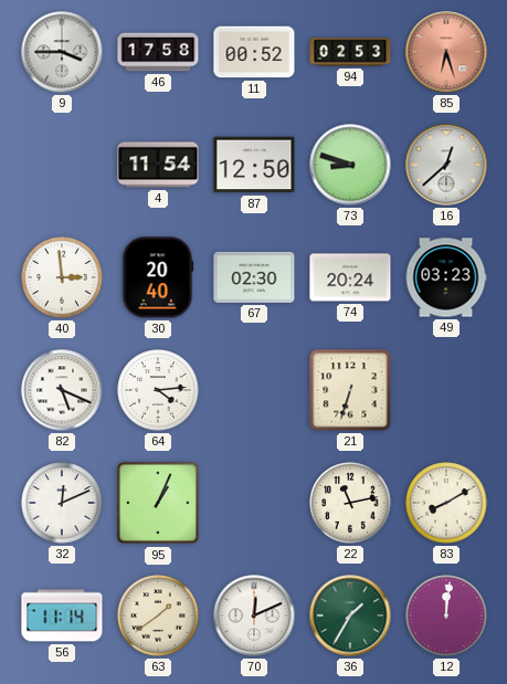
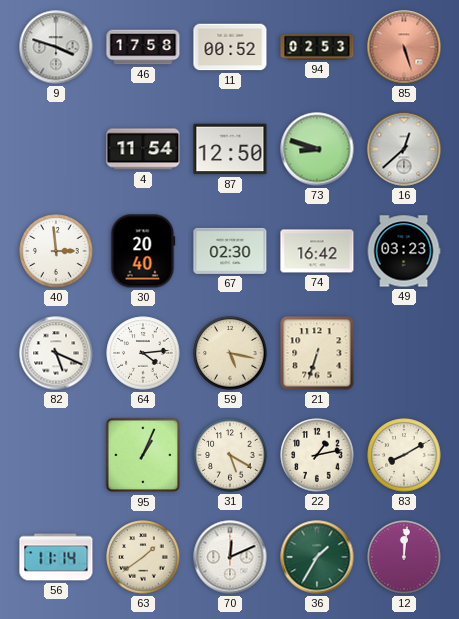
9: 3:45 -> 3:48 (56, 47)
85: 6:27 -> 5:27 (404, 47)
74: 20:24 -> 16:42 (317, 251)
59: none -> 5:17 (230, 353)
32: 12:11 -> none (62, 503)
31: none -> 5:20 (230, 455)
22: 11:13 -> 1:13 (317, 455)
